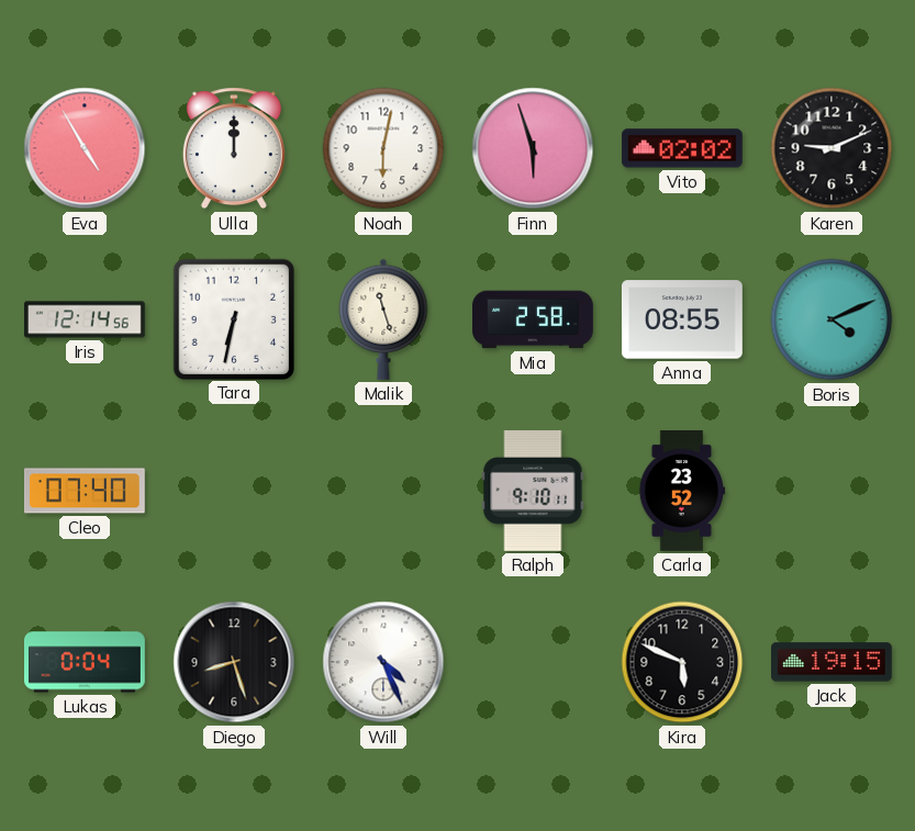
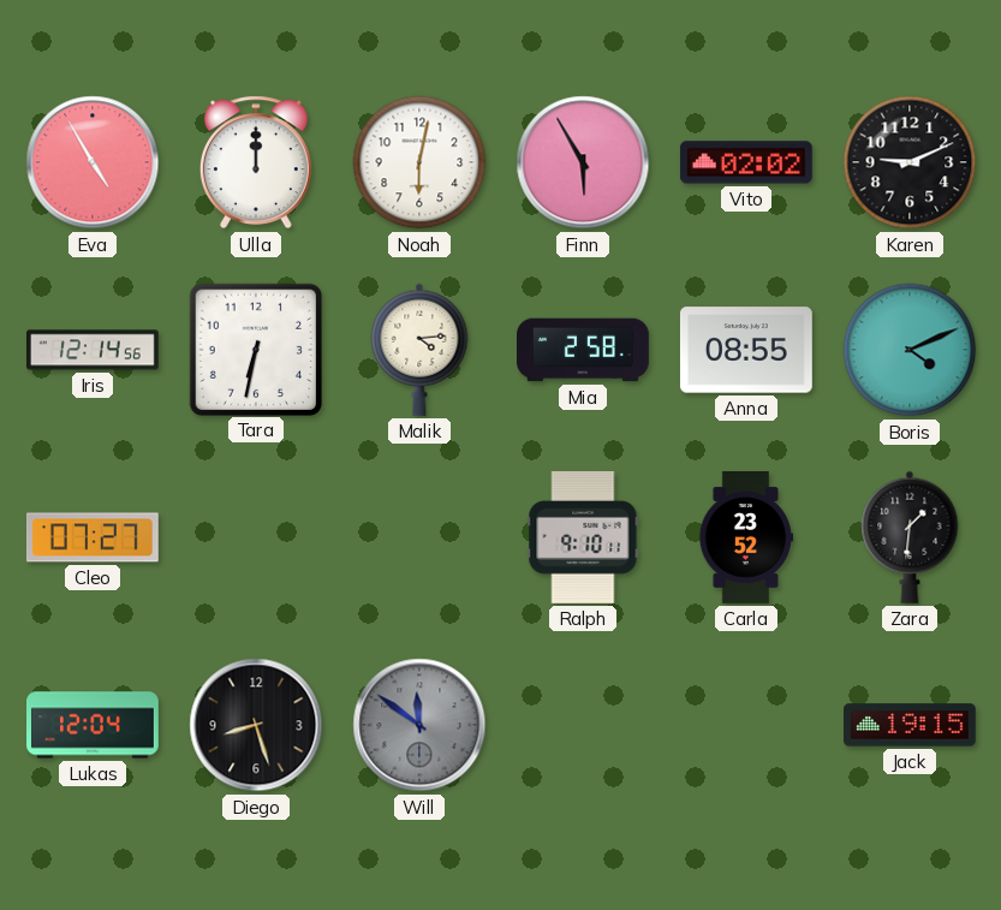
Finn: 5:57 -> 5:55 (583, 162)
Malik: 11:27 -> 4:14 (419, 350)
Cleo: 07:40 -> 07:27 (93, 537)
Zara: none -> 1:31 (910, 537)
Lukas: 0:04 -> 12:04 (94, 725)
Will: 4:26 -> 11:51 (419, 725)
Will dial: white -> grey (419, 725)
Kira: 5:49 -> none (682, 662)
